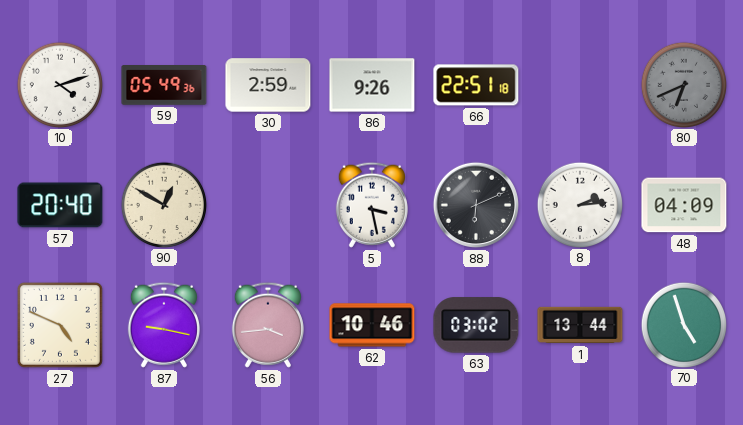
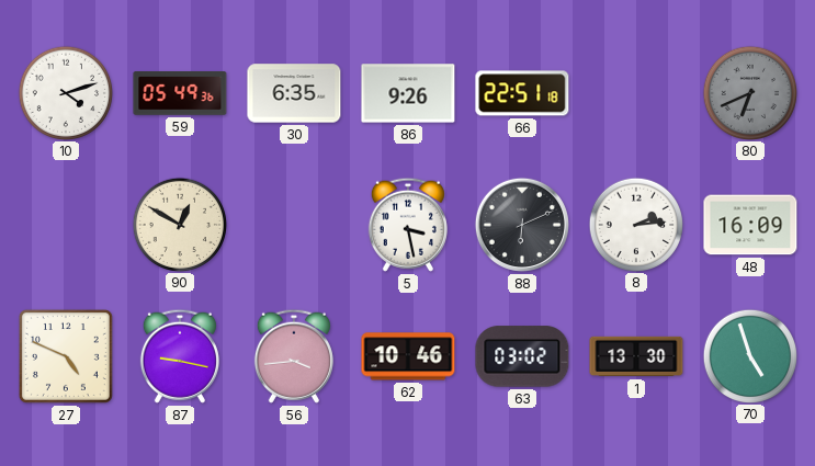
30: 2:59 -> 6:35 (294, 93)
57: 20:40 -> none (60, 205)
48: 04:09 -> 16:09 (750, 225)
1: 13:44 -> 13:30 (636, 356)
